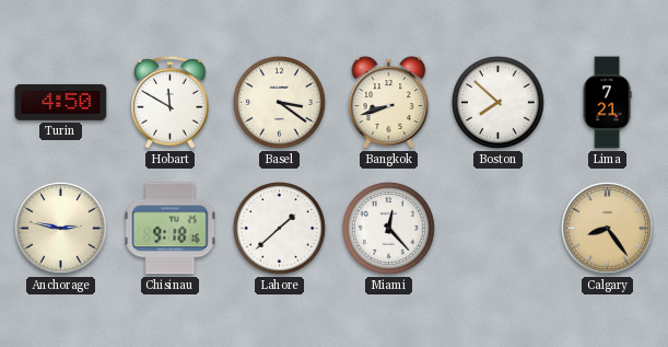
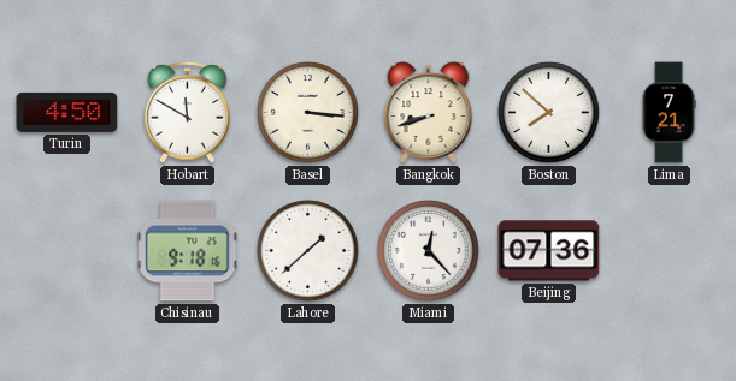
Basel: 3:21 -> 3:16 (307, 112)
Anchorage: 2:47 -> none (61, 229)
Beijing: none -> 07:36 (549, 251)
Calgary: 8:24 -> none (608, 229)
